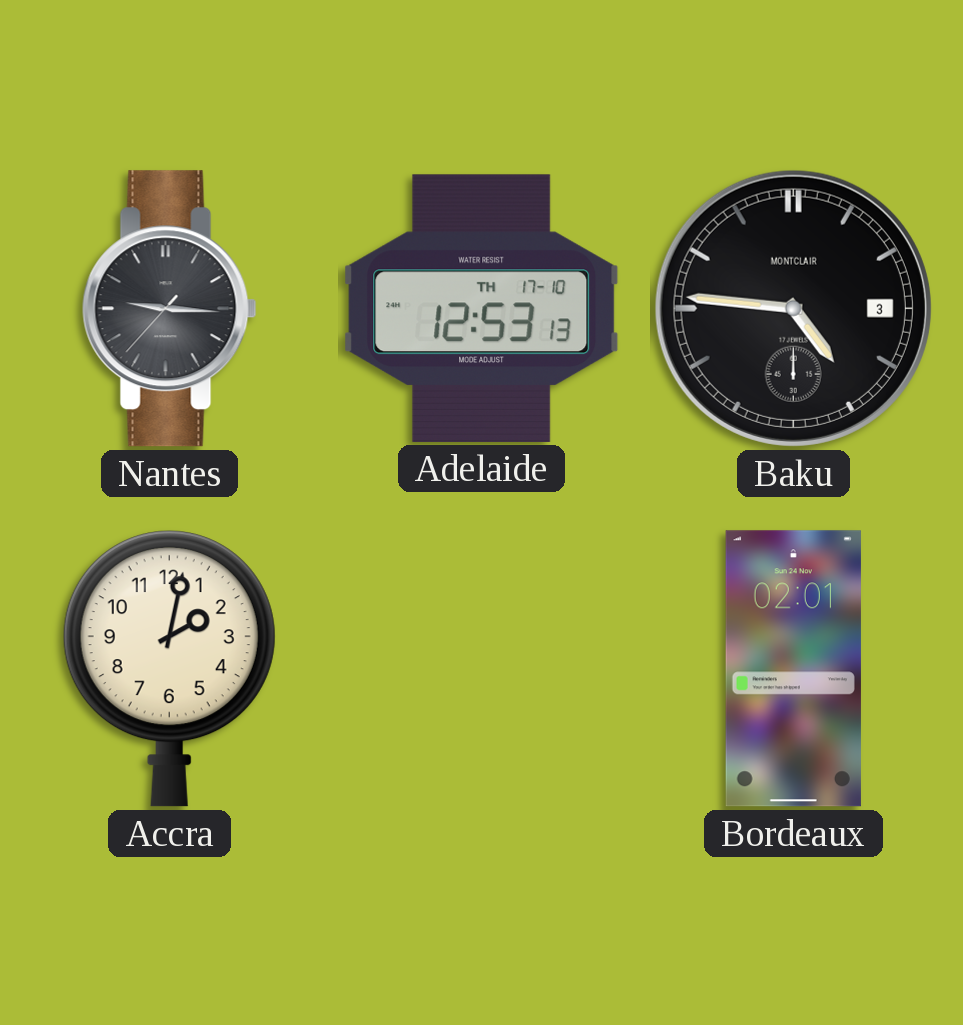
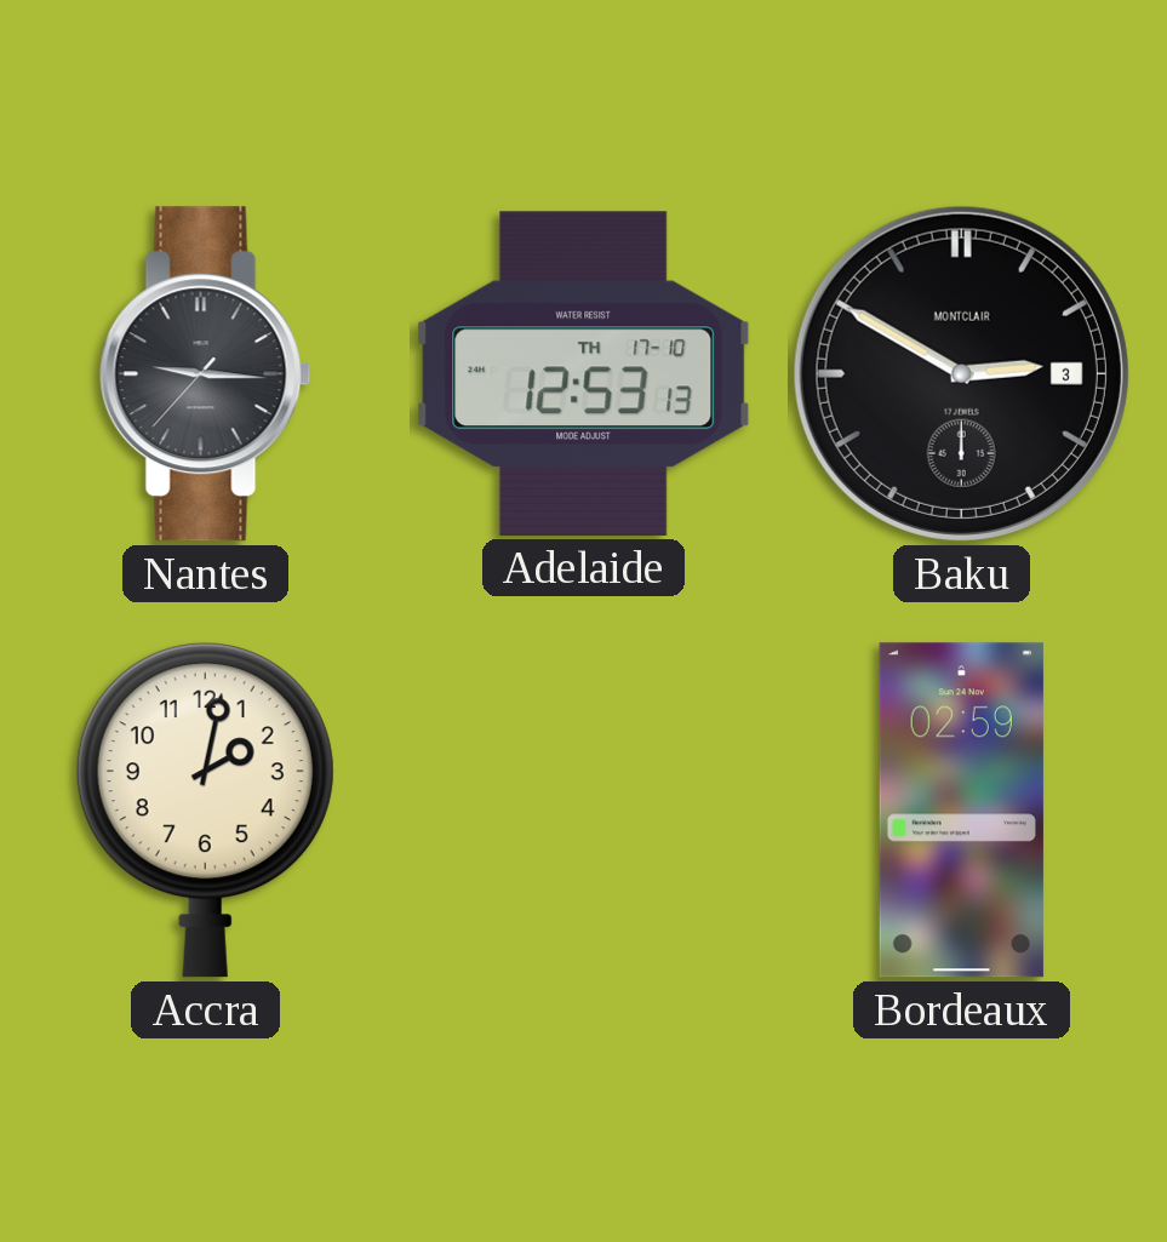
Baku: 4:46 -> 2:50 (961, 373)
Bordeaux: 02:01 -> 02:59 (961, 811)
